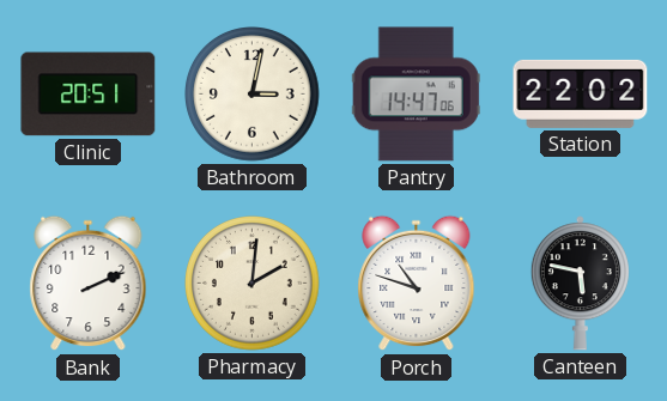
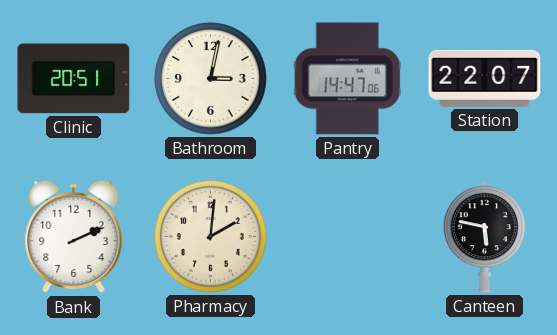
Station: 22:02 -> 22:07 (485, 78)
Porch: 10:48 -> none (417, 284)
